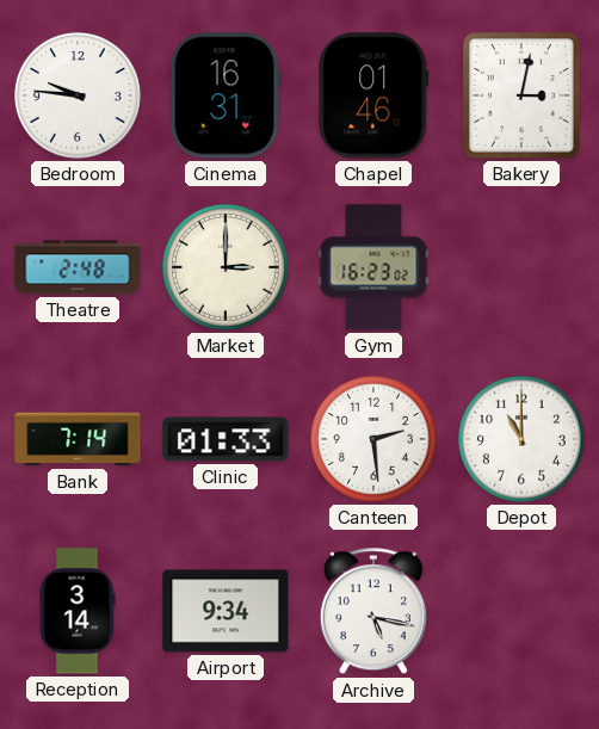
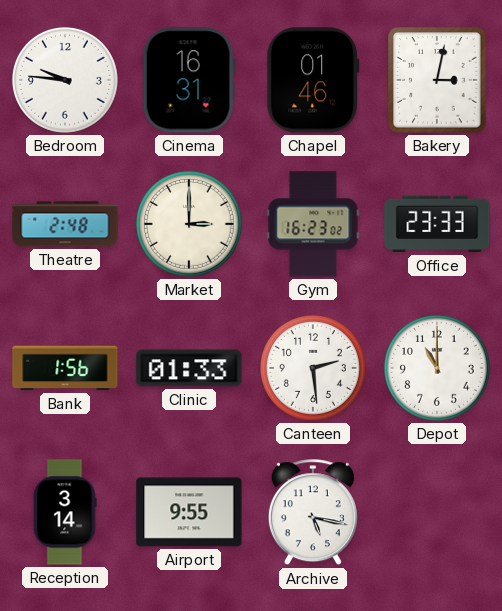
Office: none -> 23:33 (437, 224)
Bank: 7:14 -> 1:56 (65, 368)
Airport: 9:34 -> 9:55 (189, 512)
